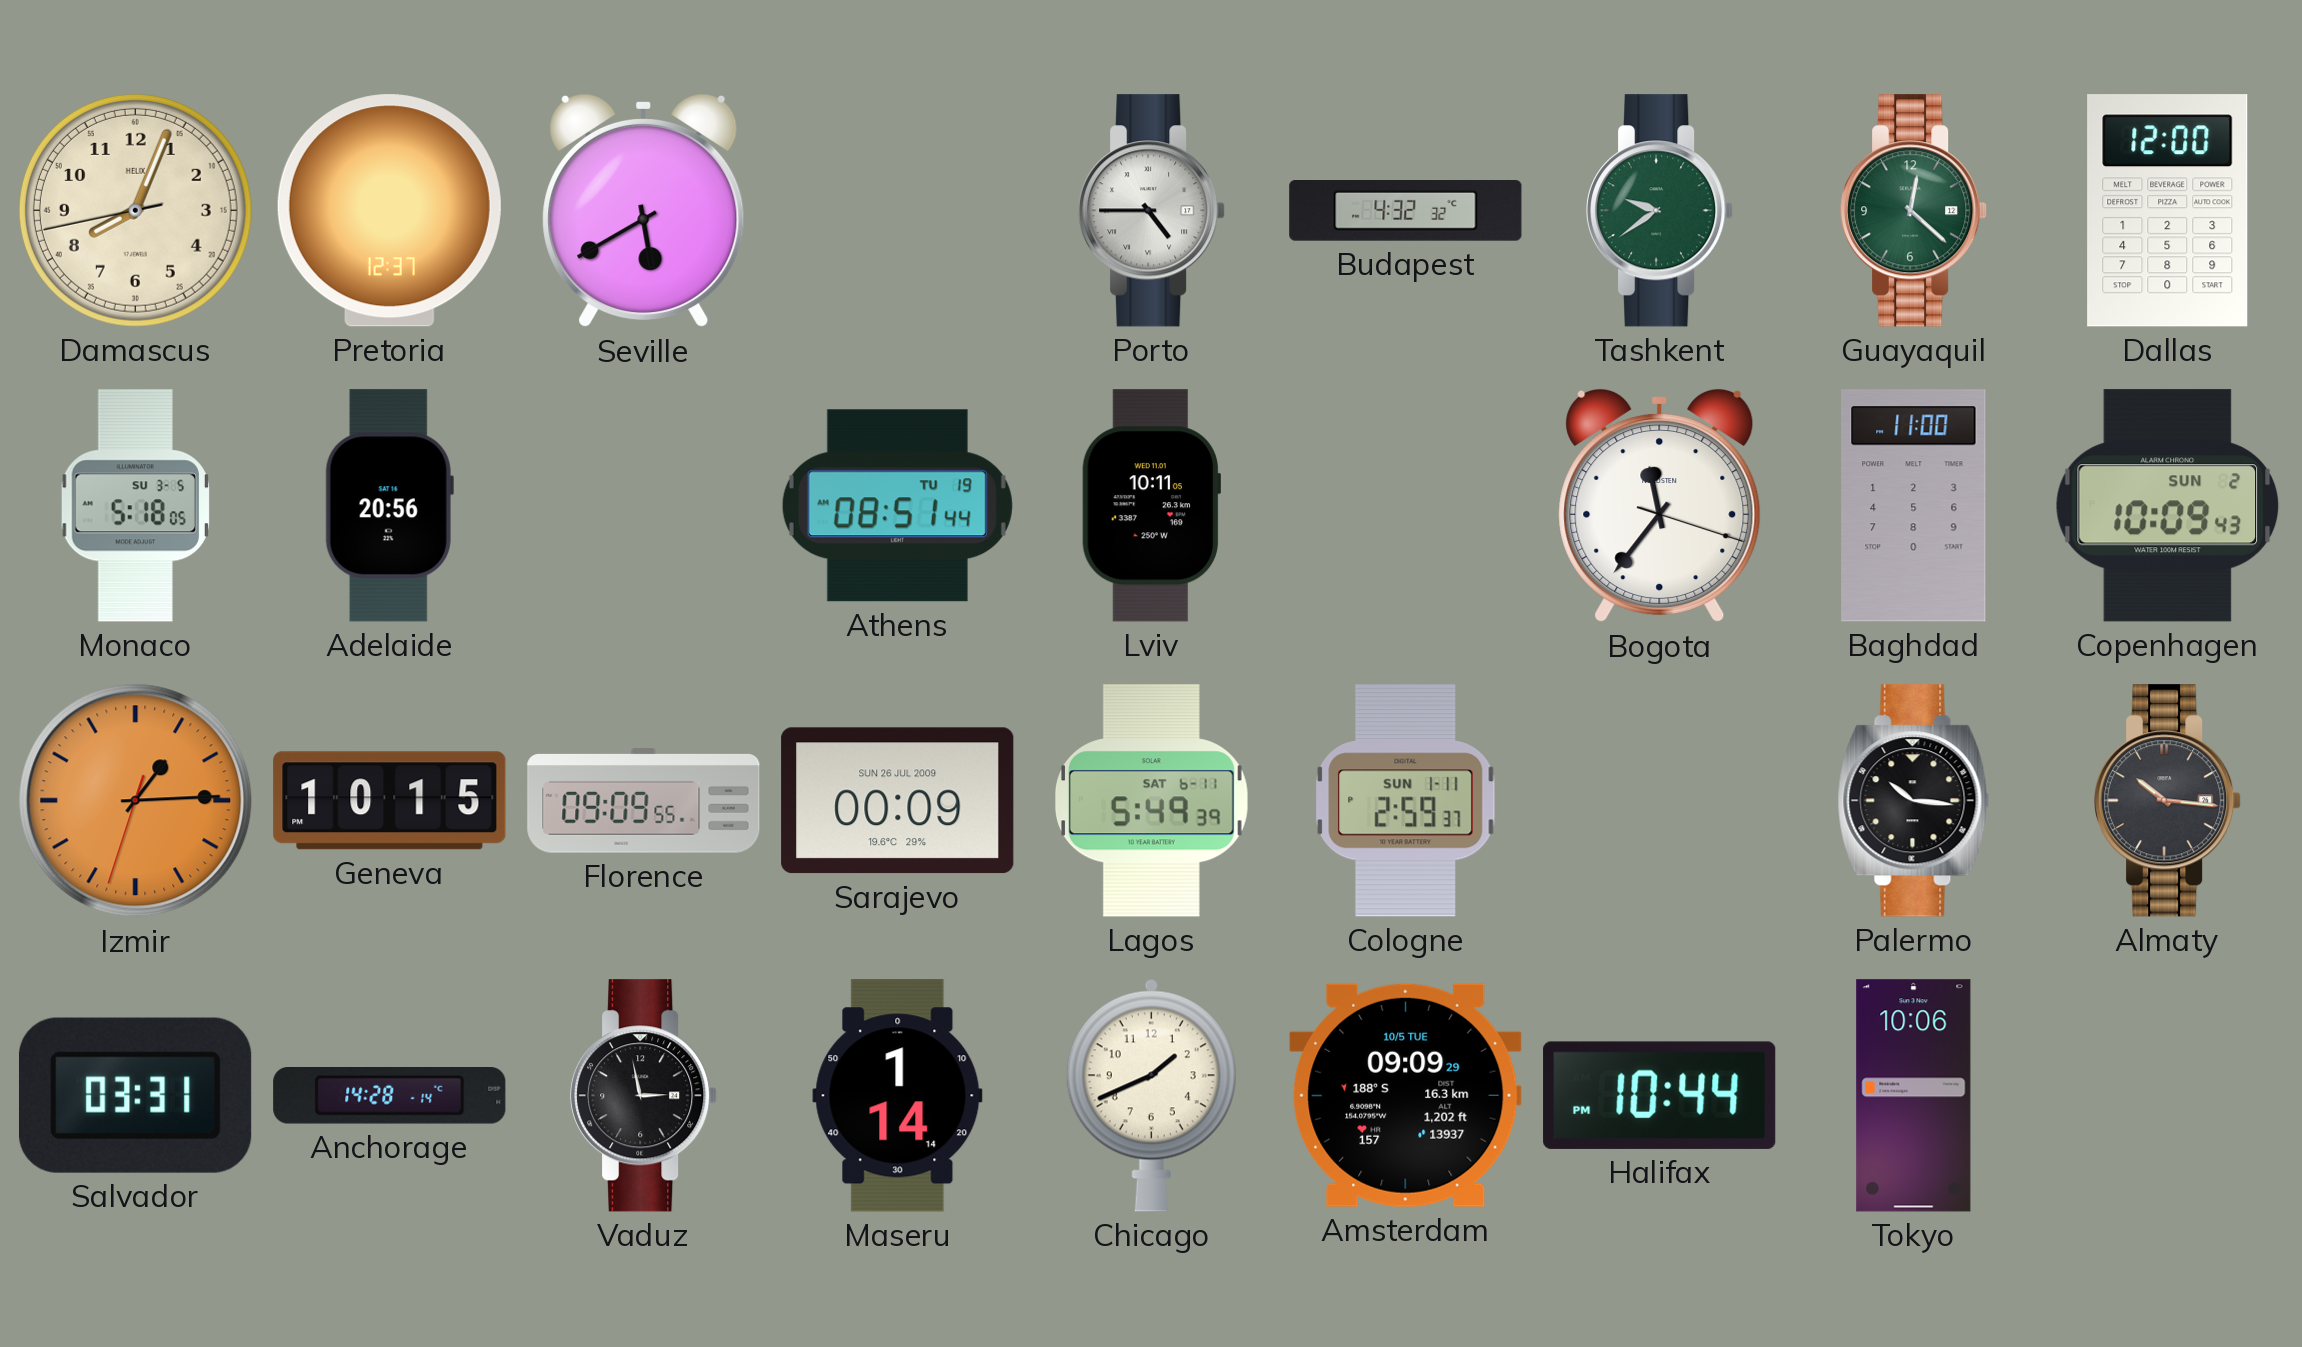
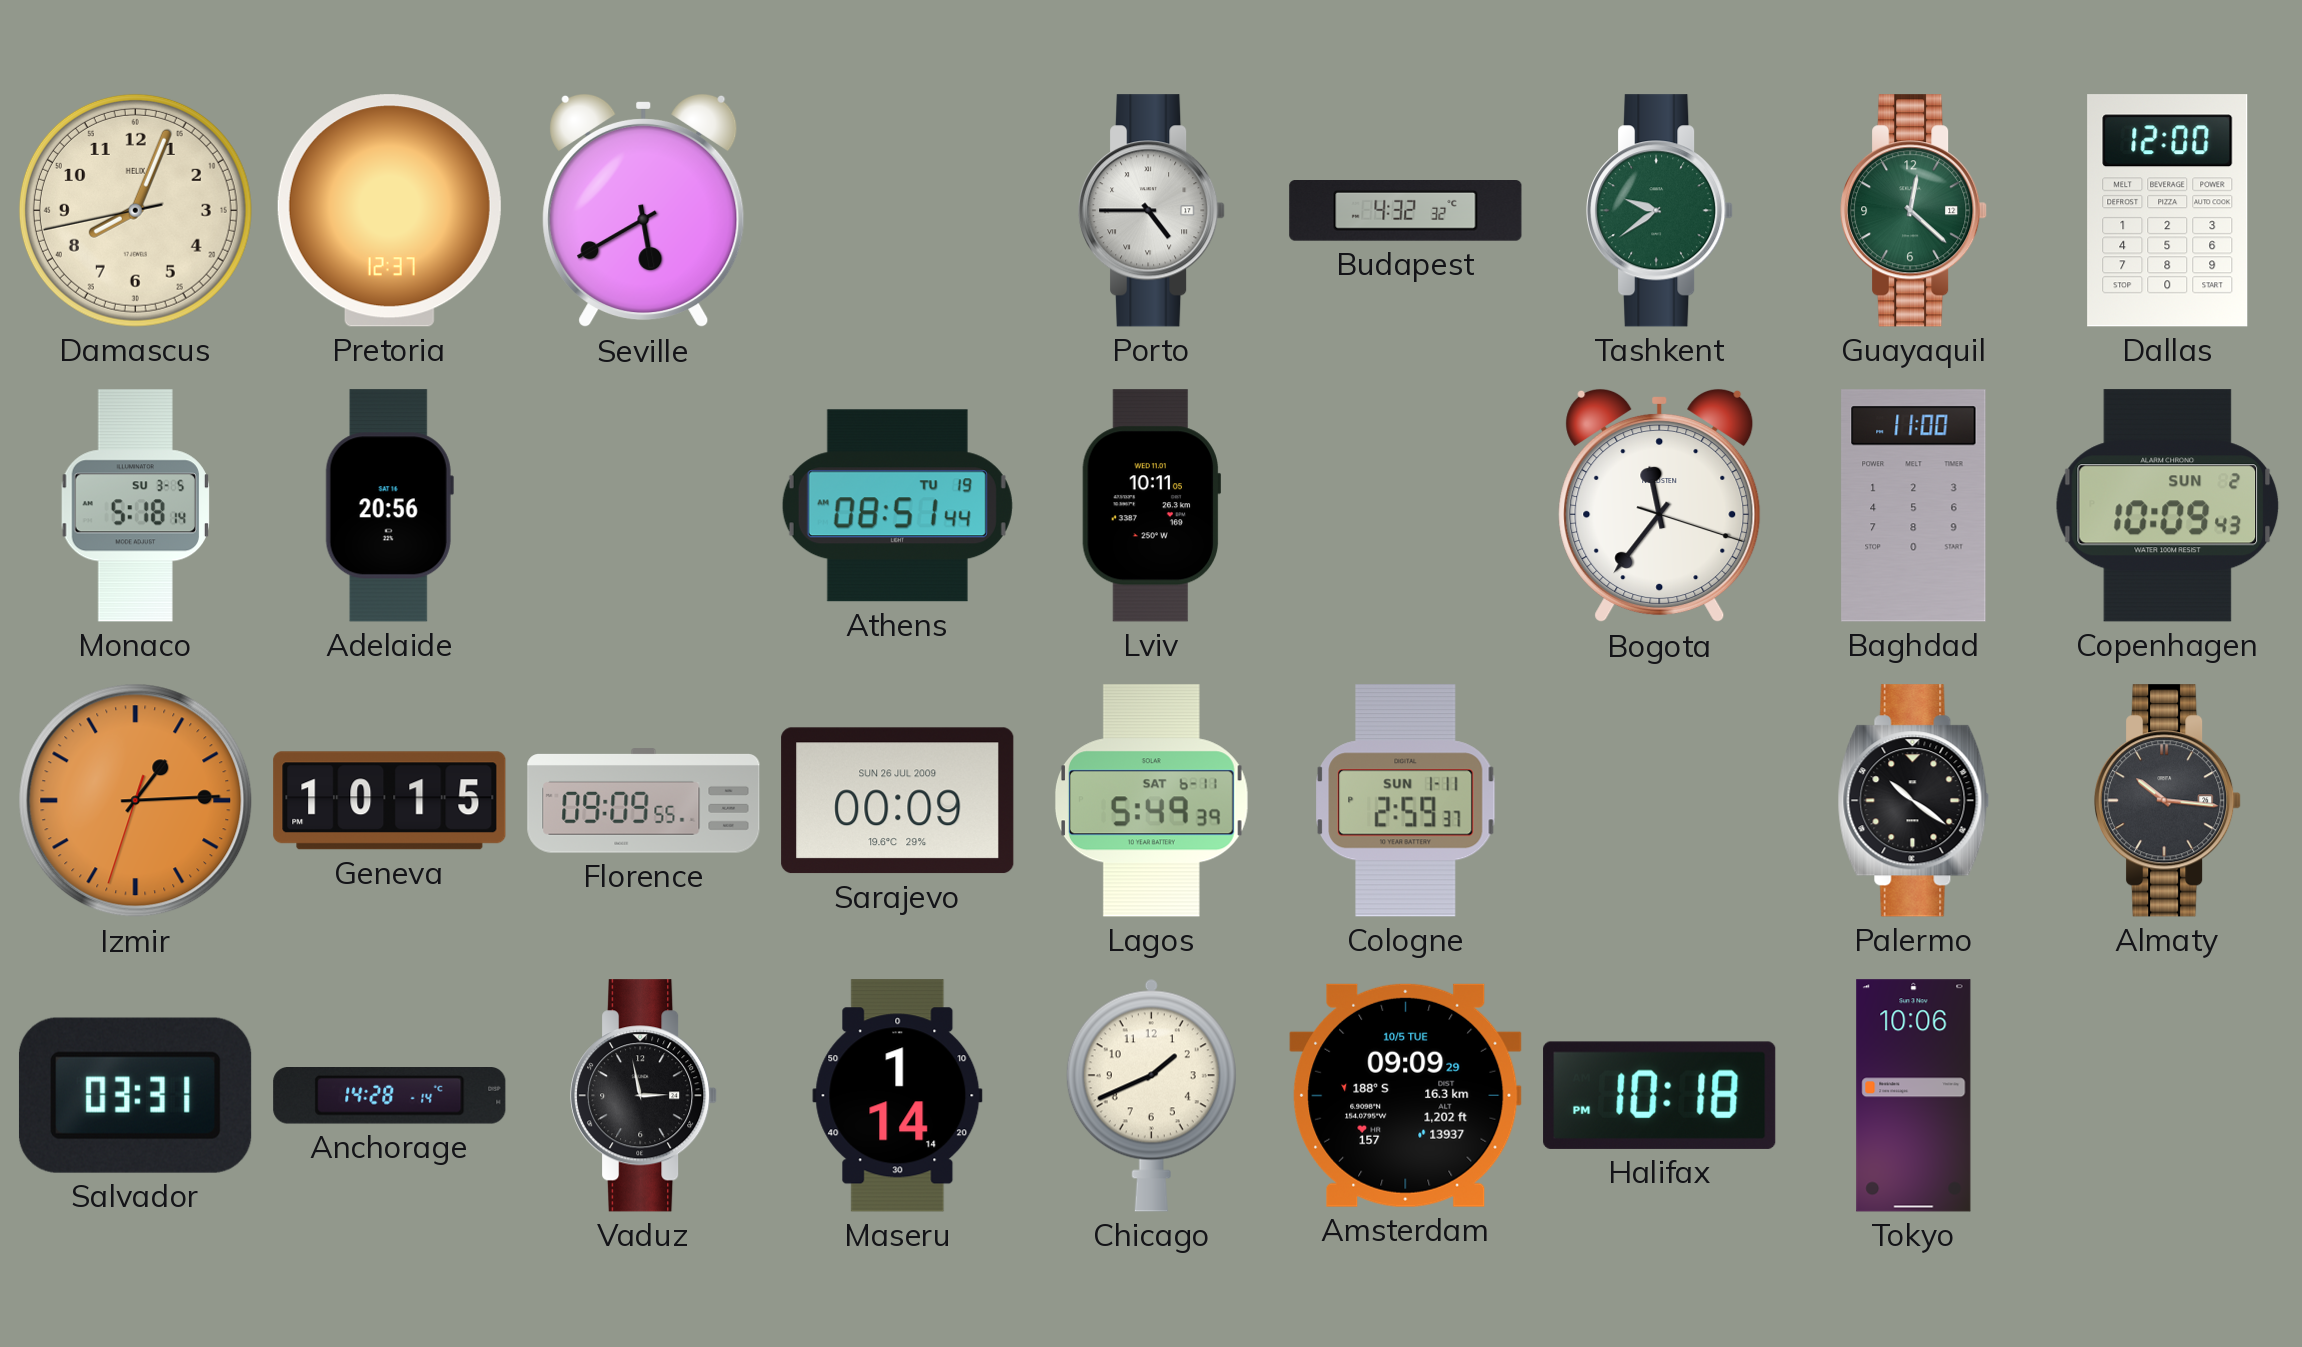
Monaco: 5:18:05 -> 5:18:14 (135, 506)
Palermo: 10:16 -> 10:21 (1914, 801)
Halifax: 10:44 -> 10:18 (1660, 1095)
